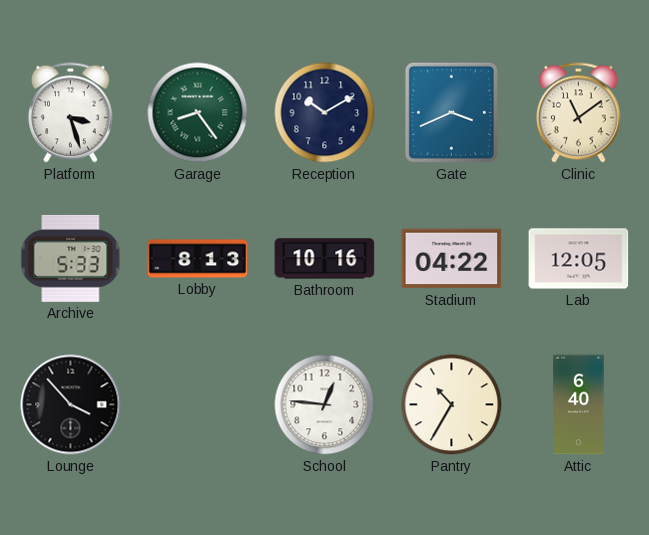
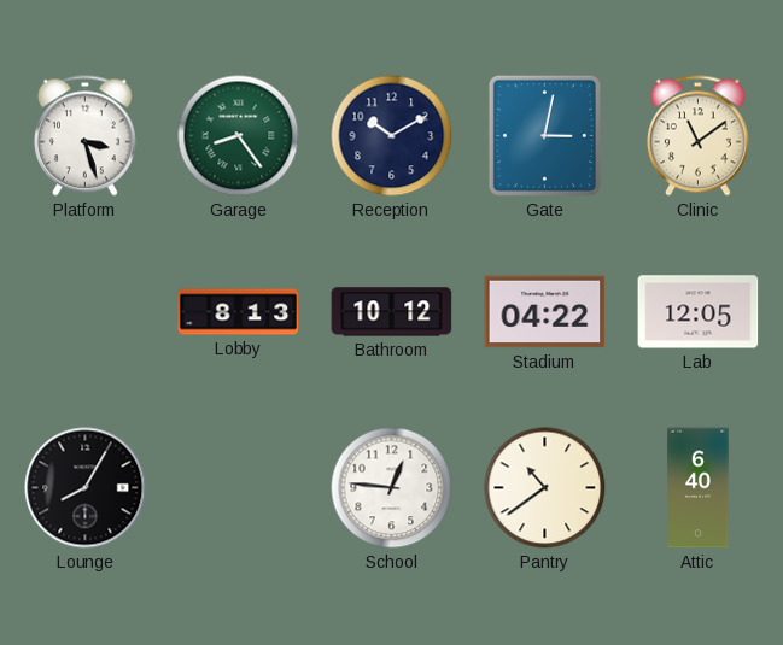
Gate: 3:41 -> 3:02 (544, 135)
Archive: 5:33 -> none (71, 258)
Bathroom: 10:16 -> 10:12 (392, 312)
Lounge: 3:53 -> 8:05 (86, 488)
Pantry: 10:35 -> 10:39 (545, 488)
